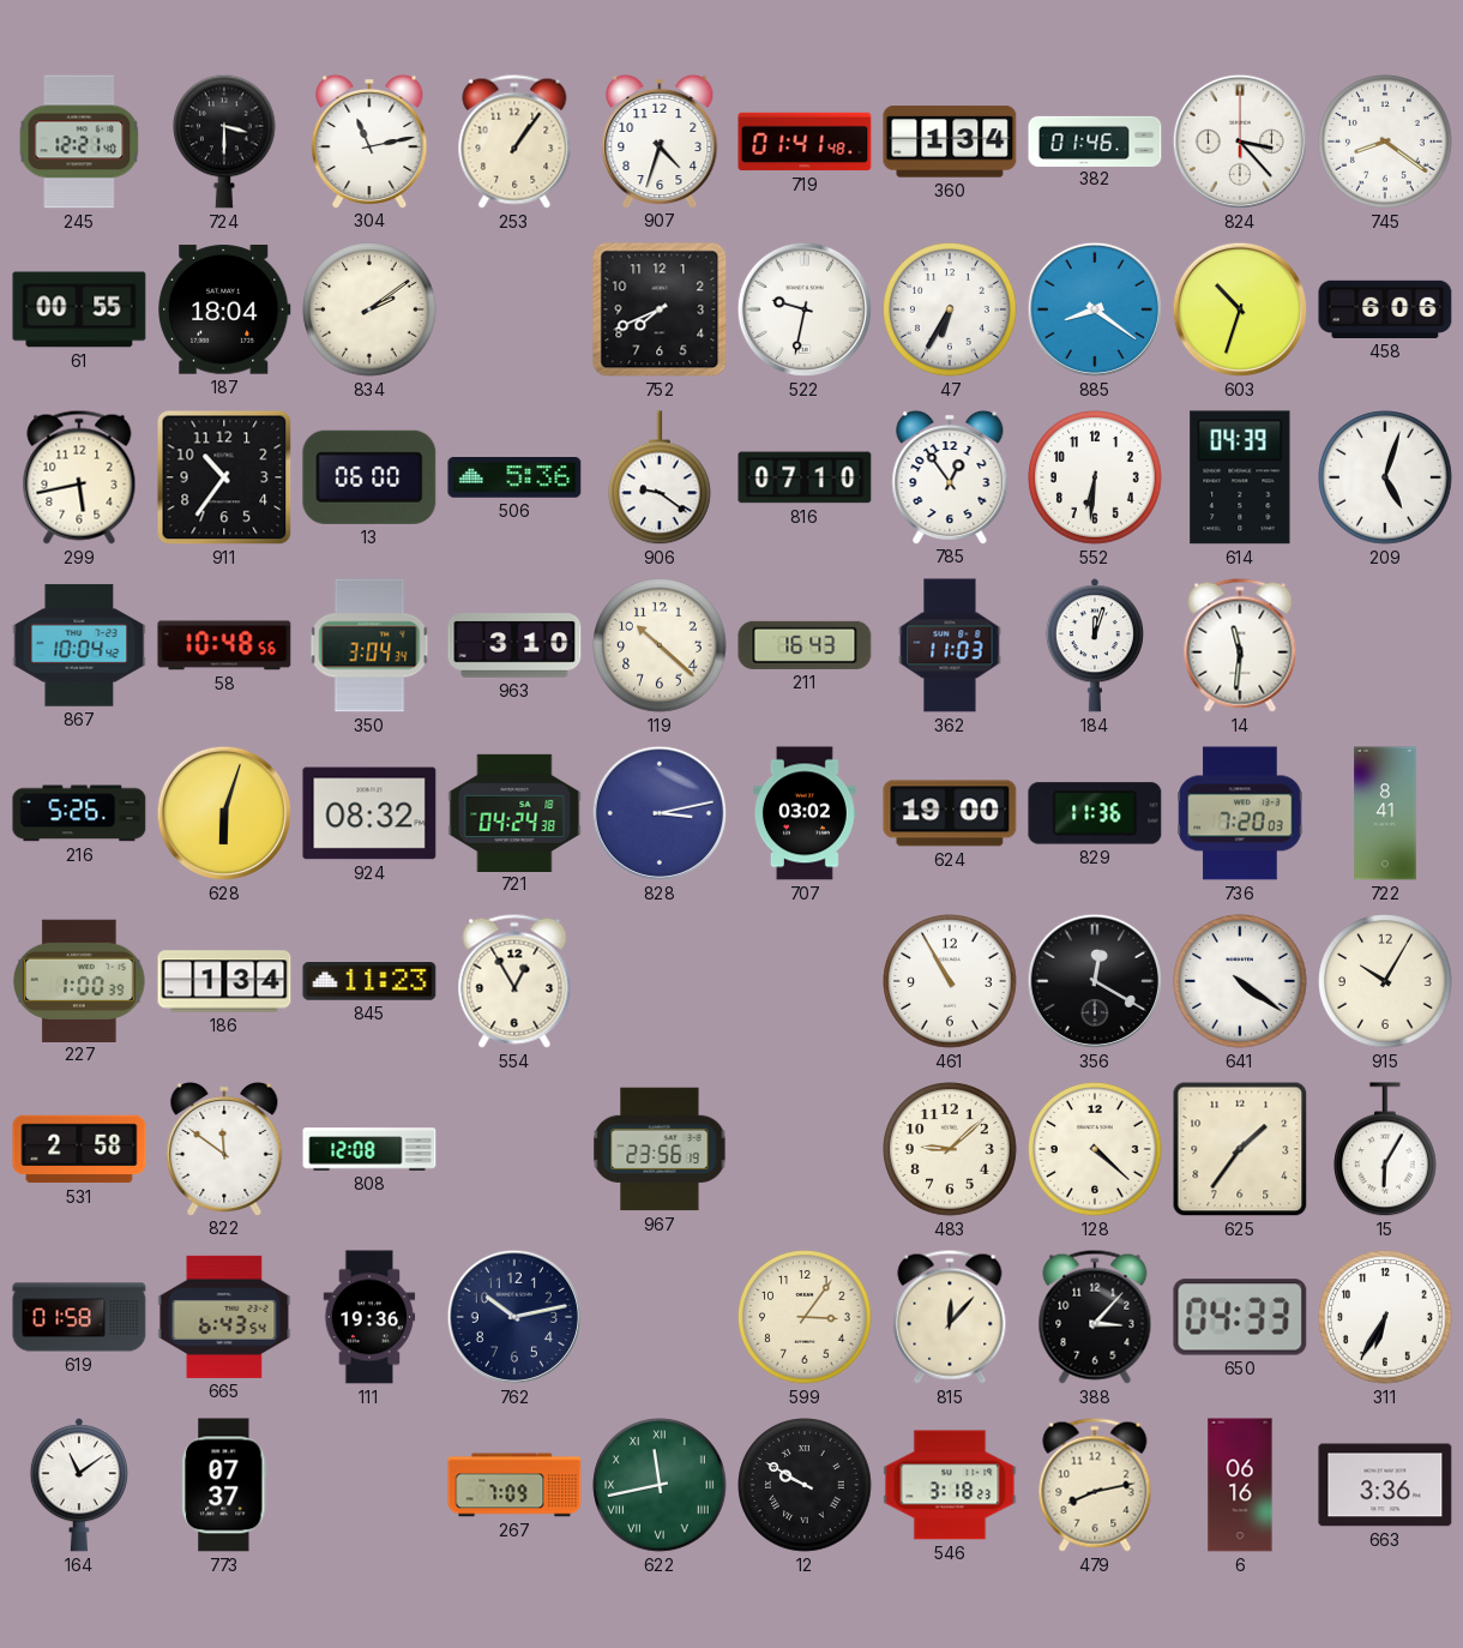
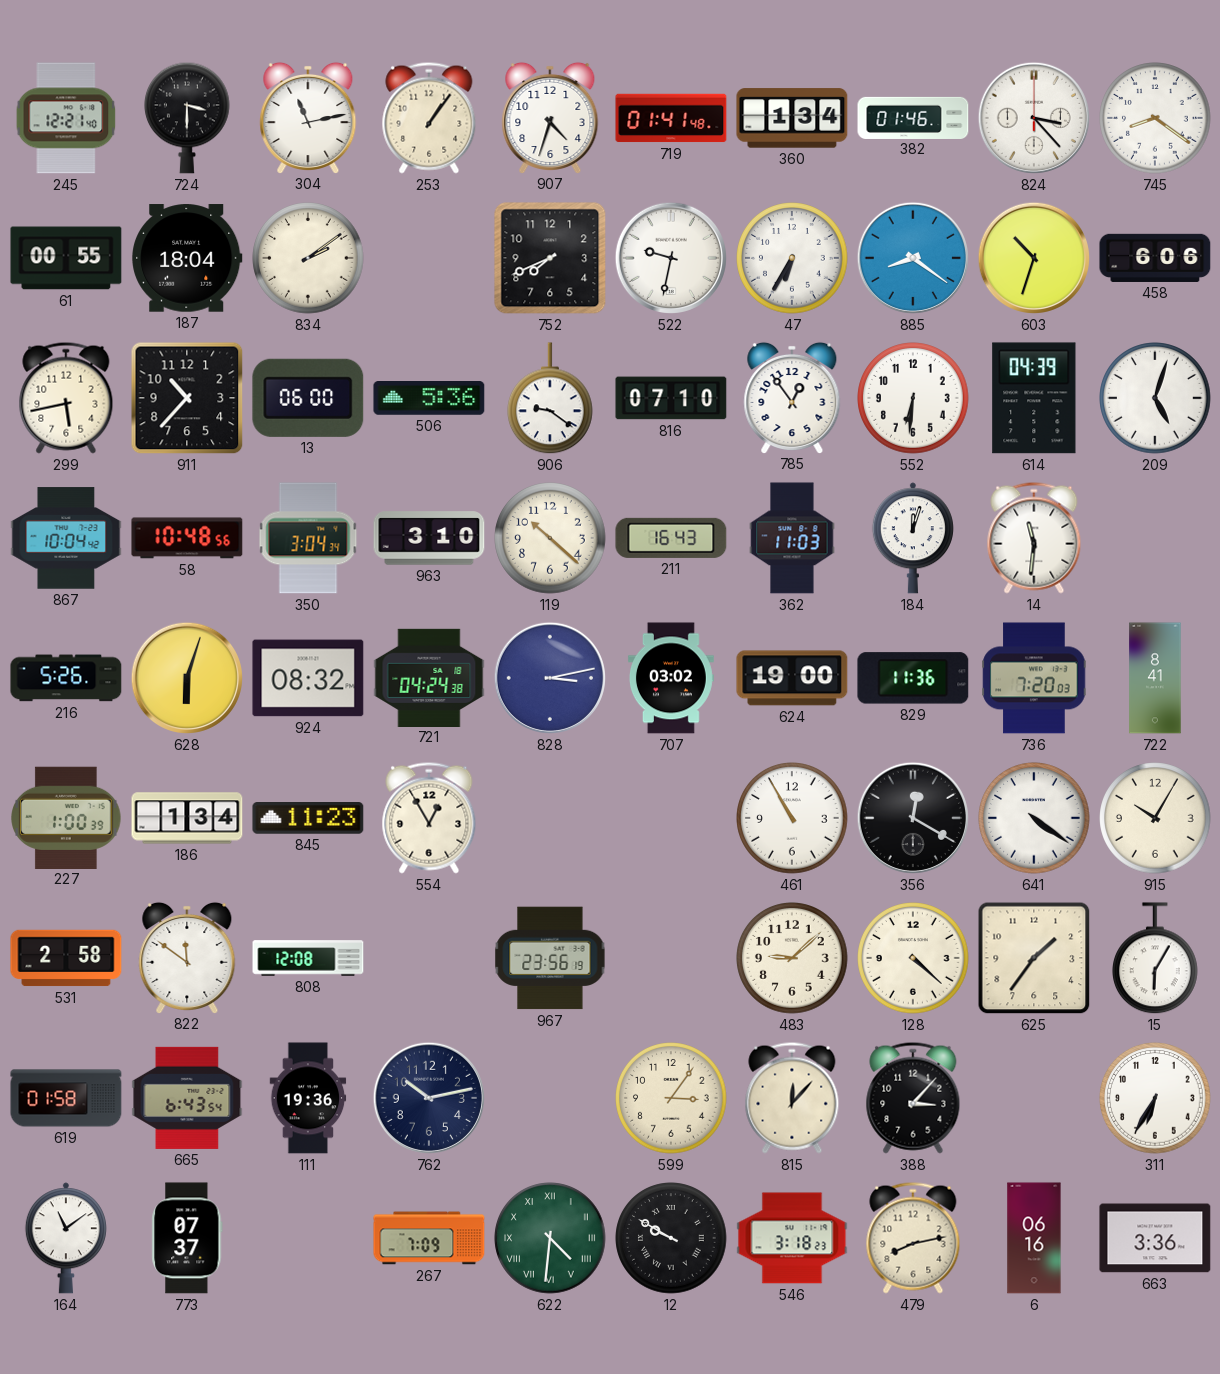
911: 10:36 -> 10:37 (187, 398)
650: 04:33 -> none (1240, 1317)
622: 11:43 -> 4:31 (550, 1238)
